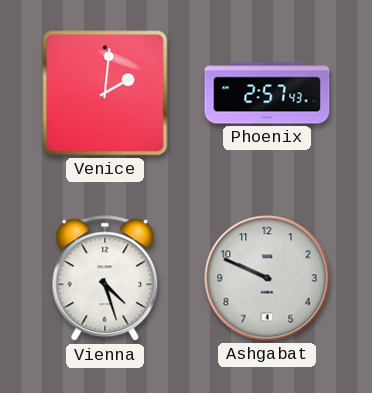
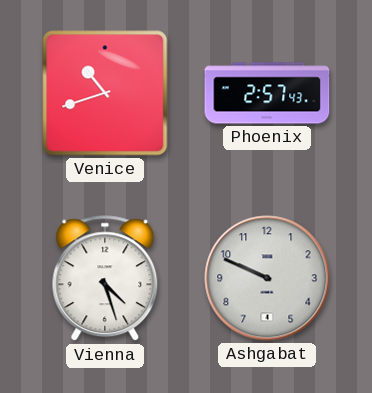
Venice: 2:01 -> 10:42 (105, 93)
